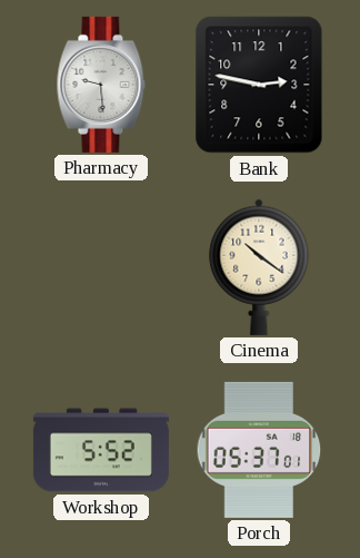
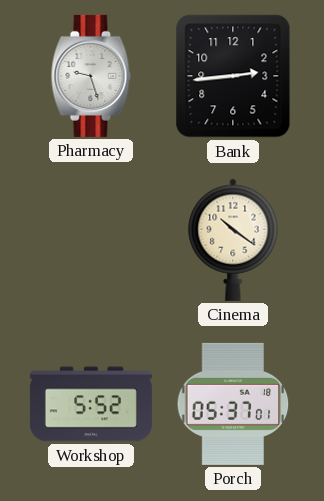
Pharmacy: 9:29 -> 9:27 (91, 76)
Bank: 2:47 -> 2:44 (233, 76)
